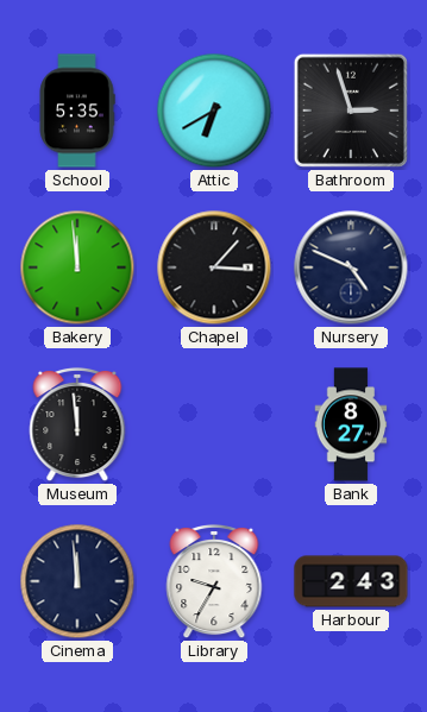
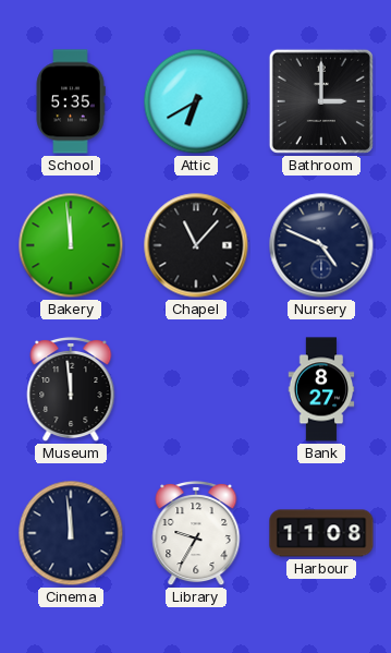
Bathroom: 2:57 -> 3:00 (321, 101)
Chapel: 3:07 -> 11:07 (196, 245)
Harbour: 2:43 -> 11:08 (321, 533)
